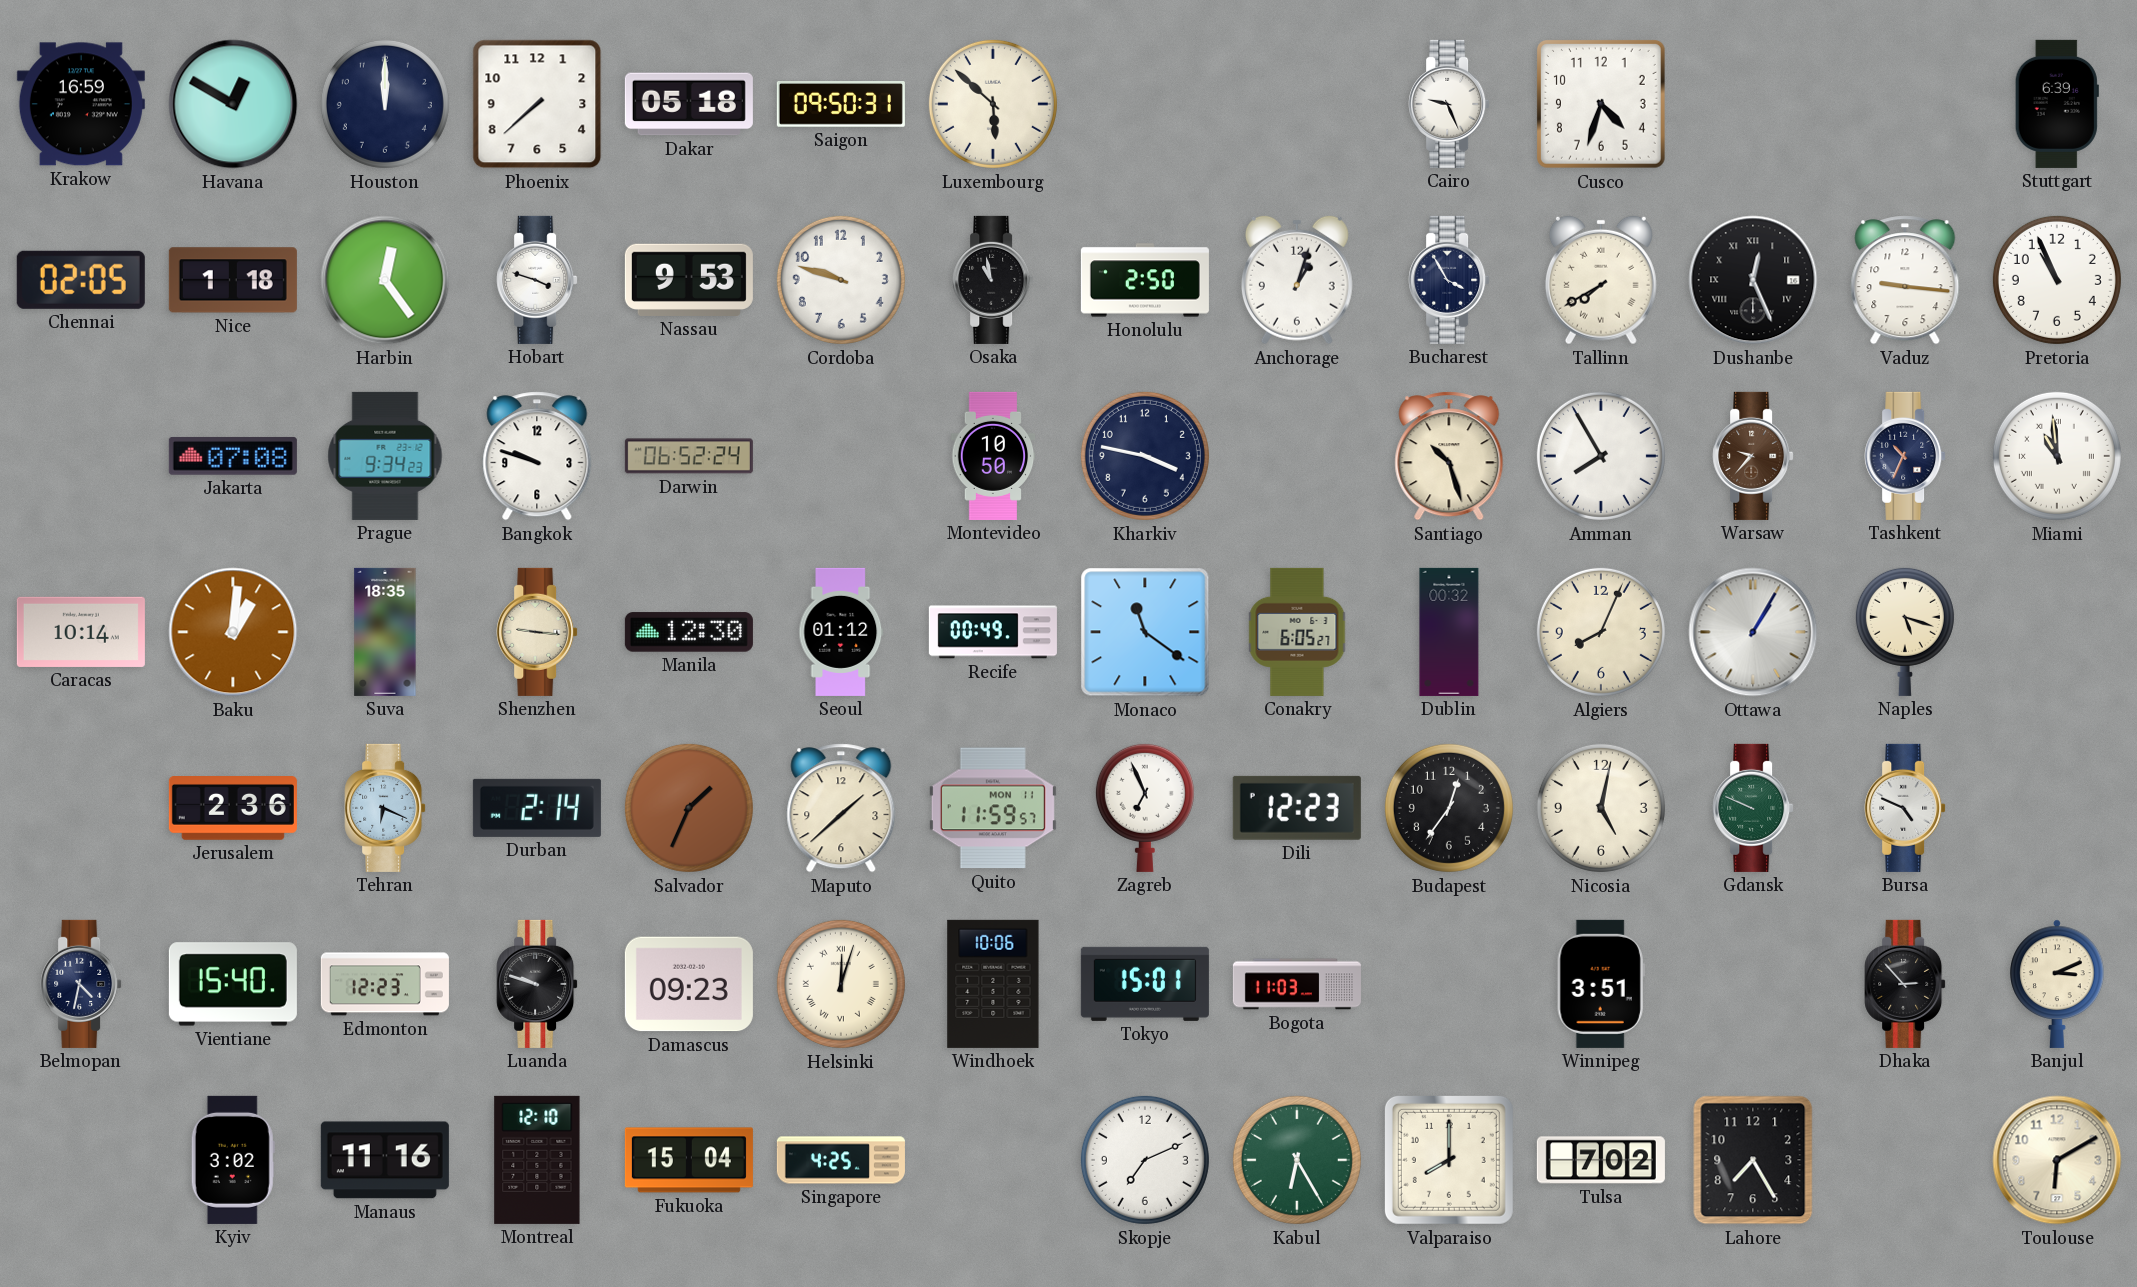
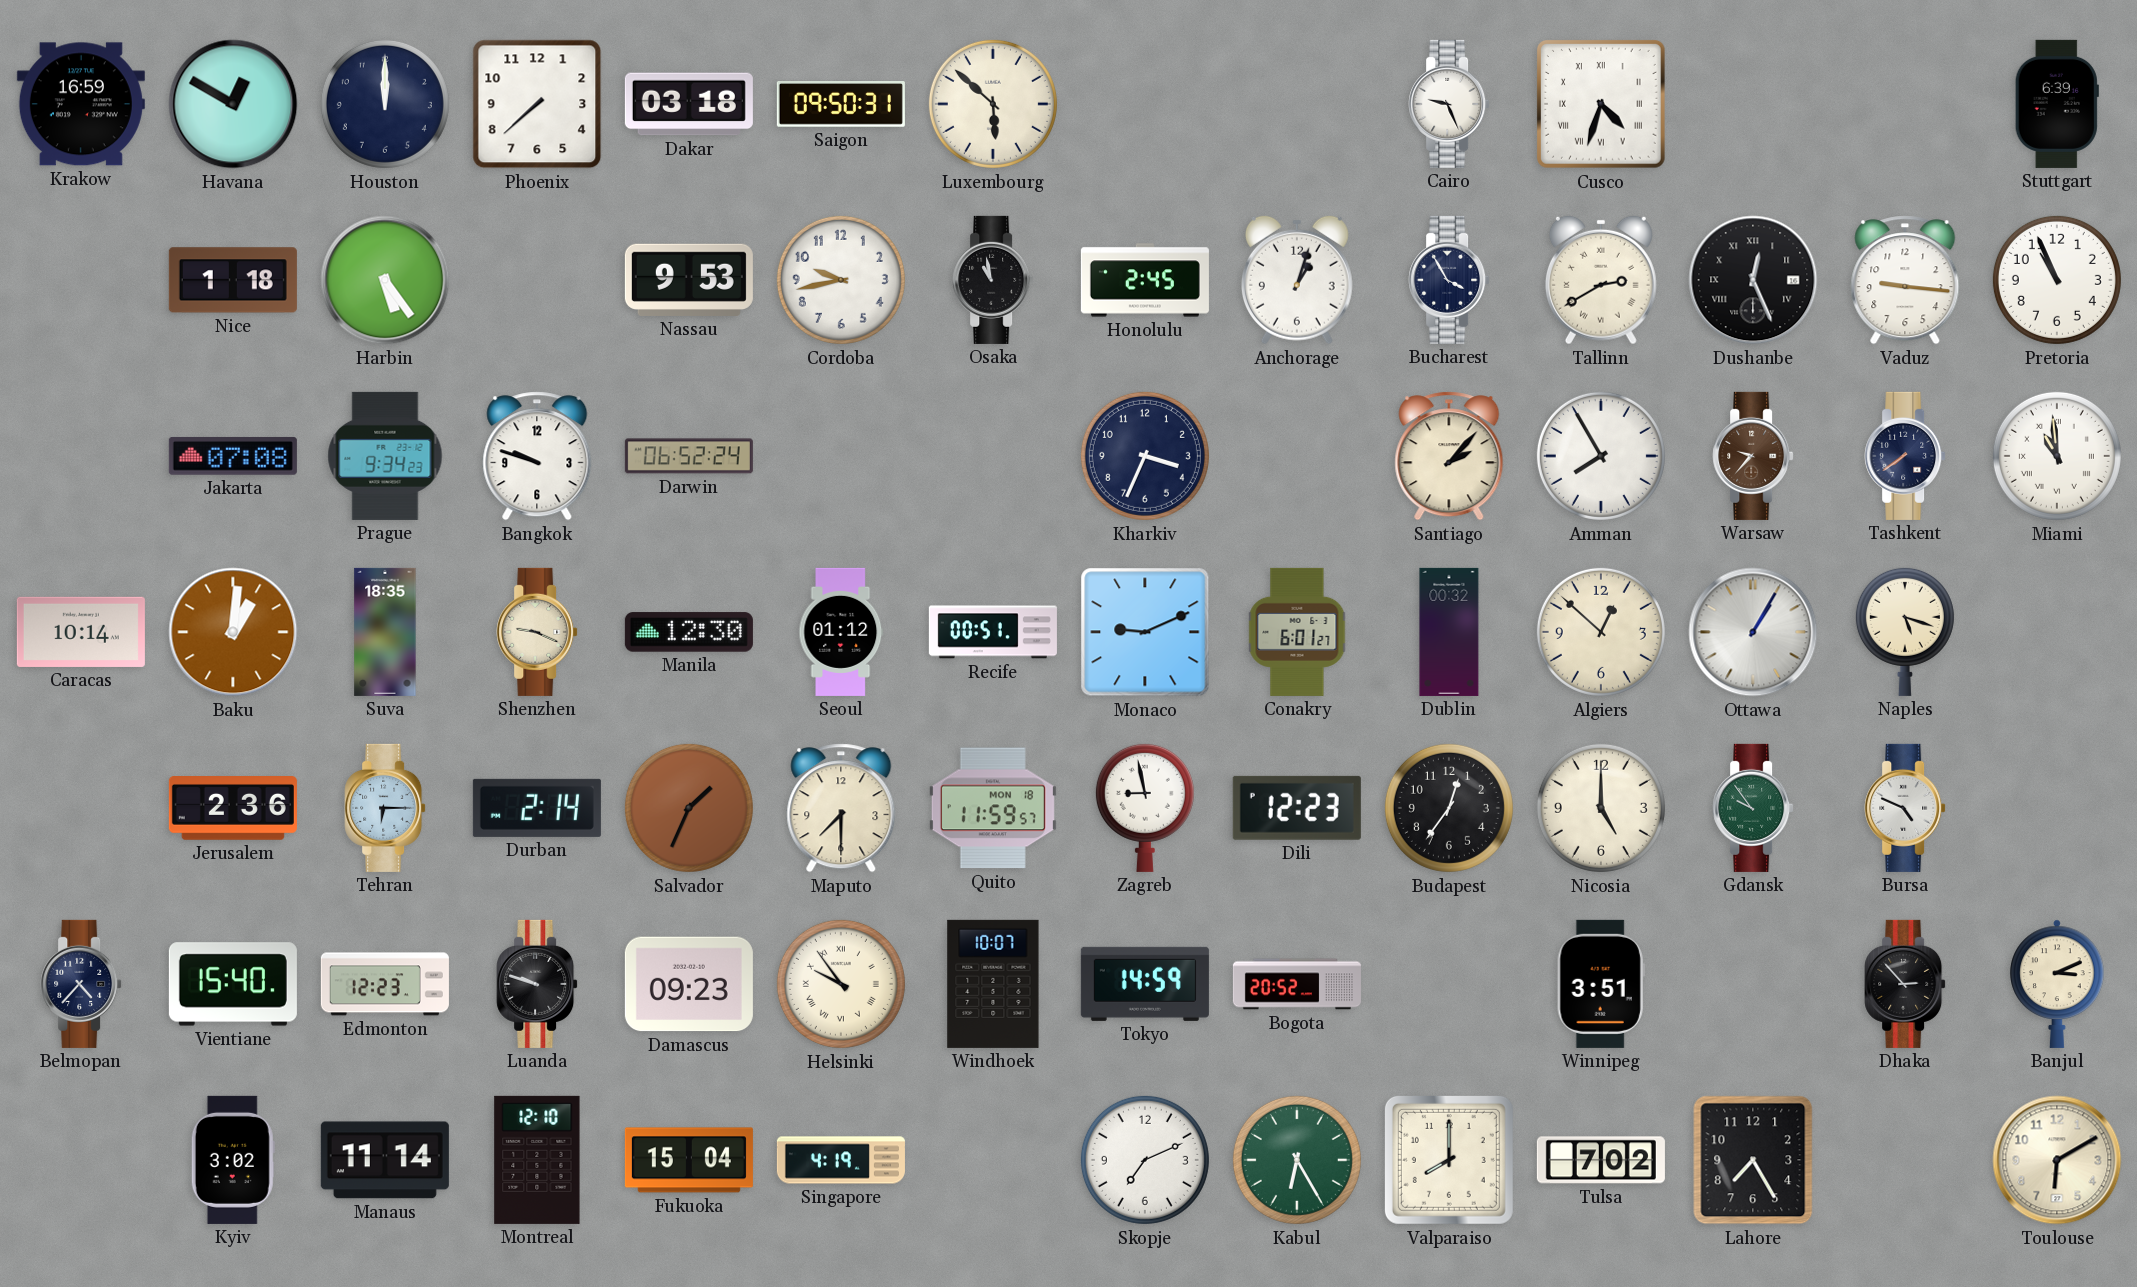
Dakar: 05:18 -> 03:18 (689, 104)
Cusco numerals: Arabic -> Roman (1601, 104)
Chennai: 02:05 -> none (81, 280)
Harbin: 12:24 -> 5:24 (385, 280)
Hobart: 3:48 -> none (537, 280)
Cordoba: 9:48 -> 9:43 (841, 280)
Honolulu: 2:50 -> 2:45 (1145, 280)
Tallinn: 7:40 -> 2:40 (1601, 280)
Montevideo: 10:50 -> none (993, 456)
Kharkiv: 3:47 -> 3:34 (1145, 456)
Santiago: 10:27 -> 2:07 (1449, 456)
Tashkent: 10:34 -> 7:39 (1905, 456)
Shenzhen: 9:16 -> 9:19 (537, 632)
Recife: 00:49 -> 00:51 (993, 632)
Monaco: 11:21 -> 9:11 (1145, 632)
Conakry: 6:05 -> 6:01 (1297, 632)
Algiers: 8:04 -> 12:52 (1601, 632)
Tehran: 6:19 -> 6:15 (385, 808)
Maputo: 1:38 -> 7:30 (841, 808)
Quito date: MON 11 -> MON 18 (993, 808)
Zagreb: 6:56 -> 8:58 (1145, 807)
Nicosia: 5:02 -> 5:00 (1601, 808)
Gdansk: 9:49 -> 9:54 (1753, 808)
Belmopan: 4:32 -> 4:37 (81, 984)
Helsinki: 12:03 -> 9:54 (841, 984)
Windhoek: 10:06 -> 10:07 (993, 984)
Tokyo: 15:01 -> 14:59 (1145, 984)
Bogota: 11:03 -> 20:52 (1297, 984)
Manaus: 11:16 -> 11:14 (385, 1160)
Singapore: 4:25 -> 4:19 (841, 1160)
